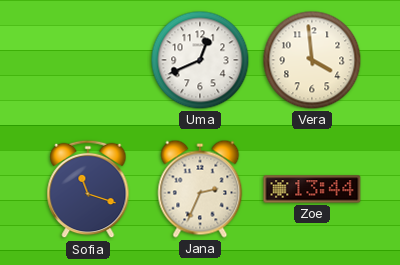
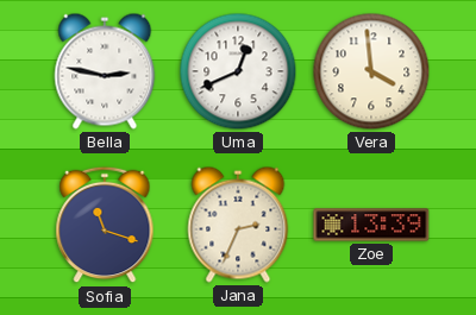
Bella: none -> 2:47 (105, 71)
Zoe: 13:44 -> 13:39 (371, 225)
